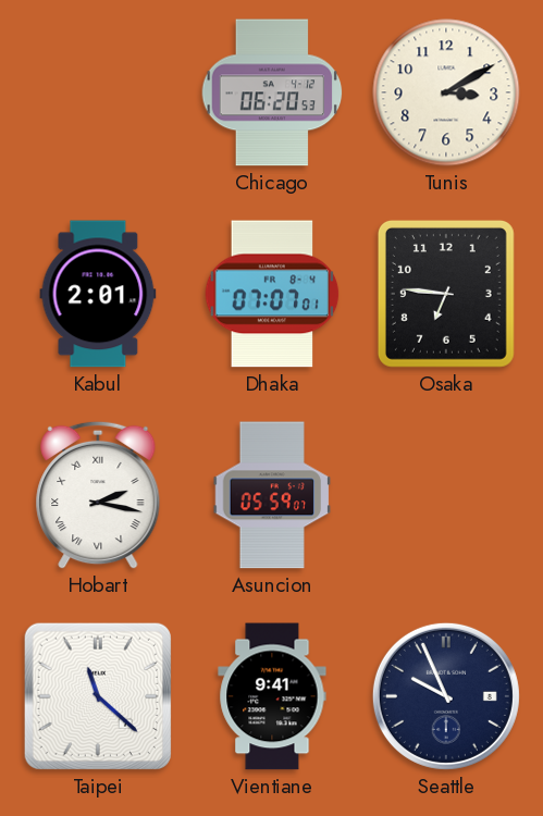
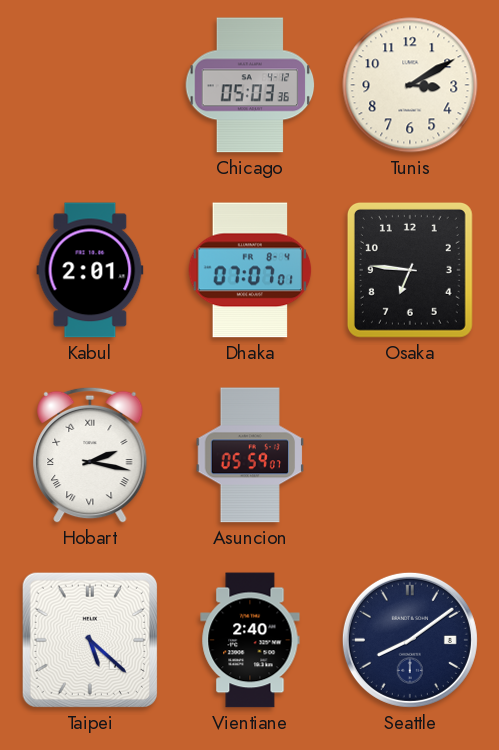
Chicago: 06:20 -> 05:03 (250, 85)
Taipei: 11:22 -> 5:22 (90, 640)
Vientiane: 9:41 -> 2:40 (250, 640)
Seattle: 9:56 -> 8:09 (410, 640)
